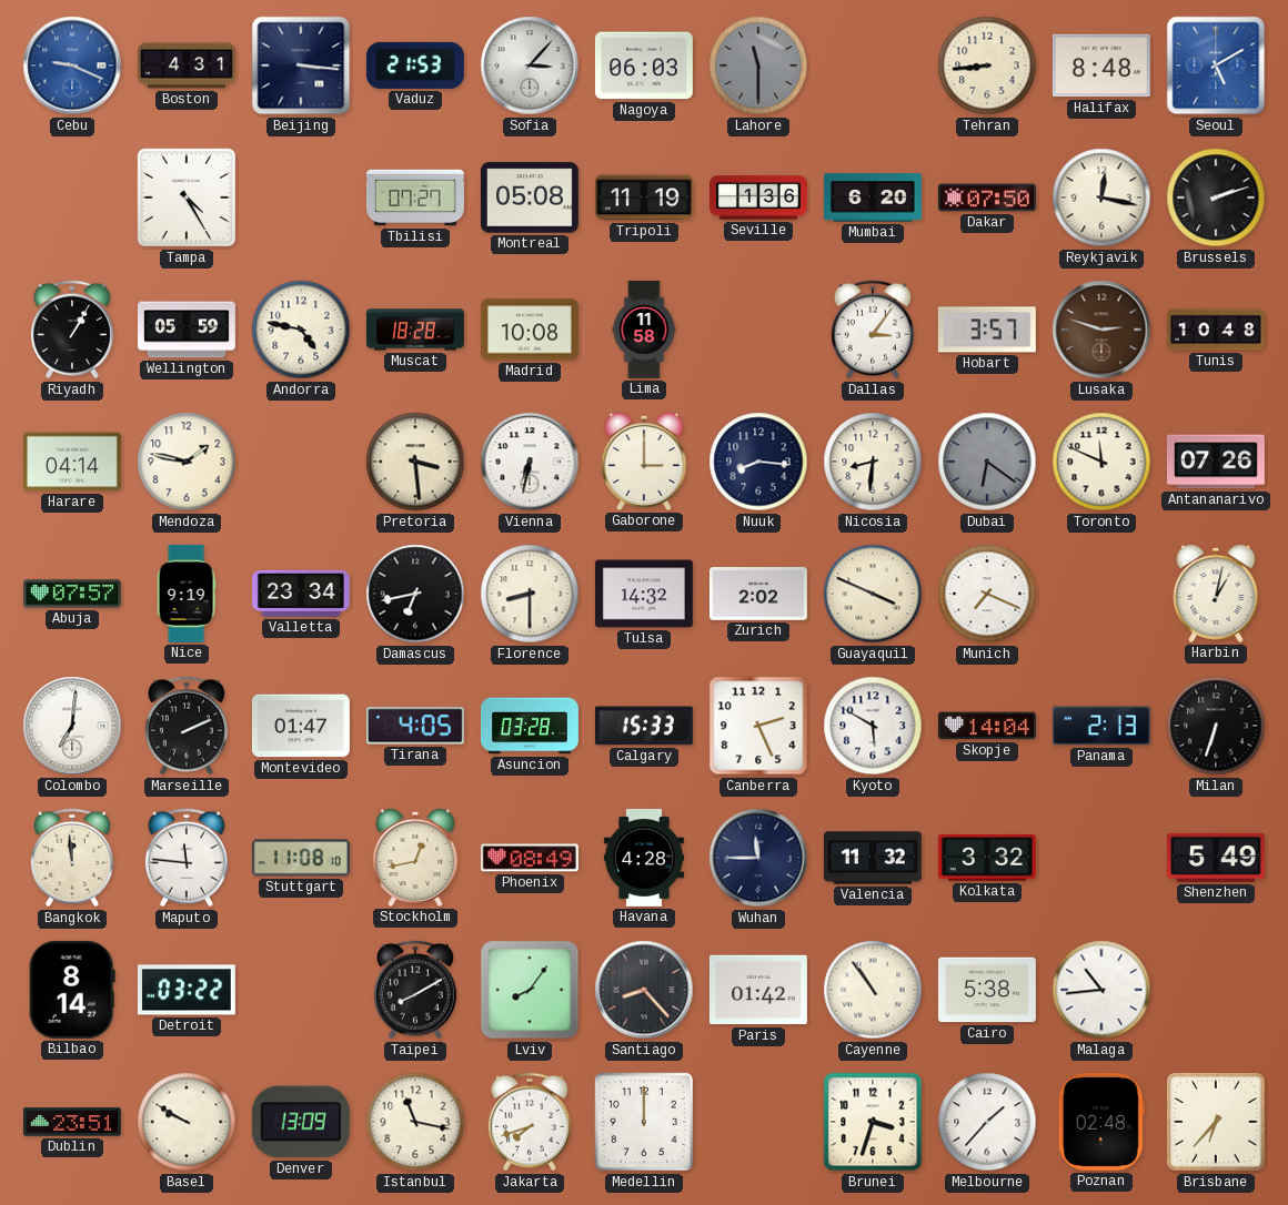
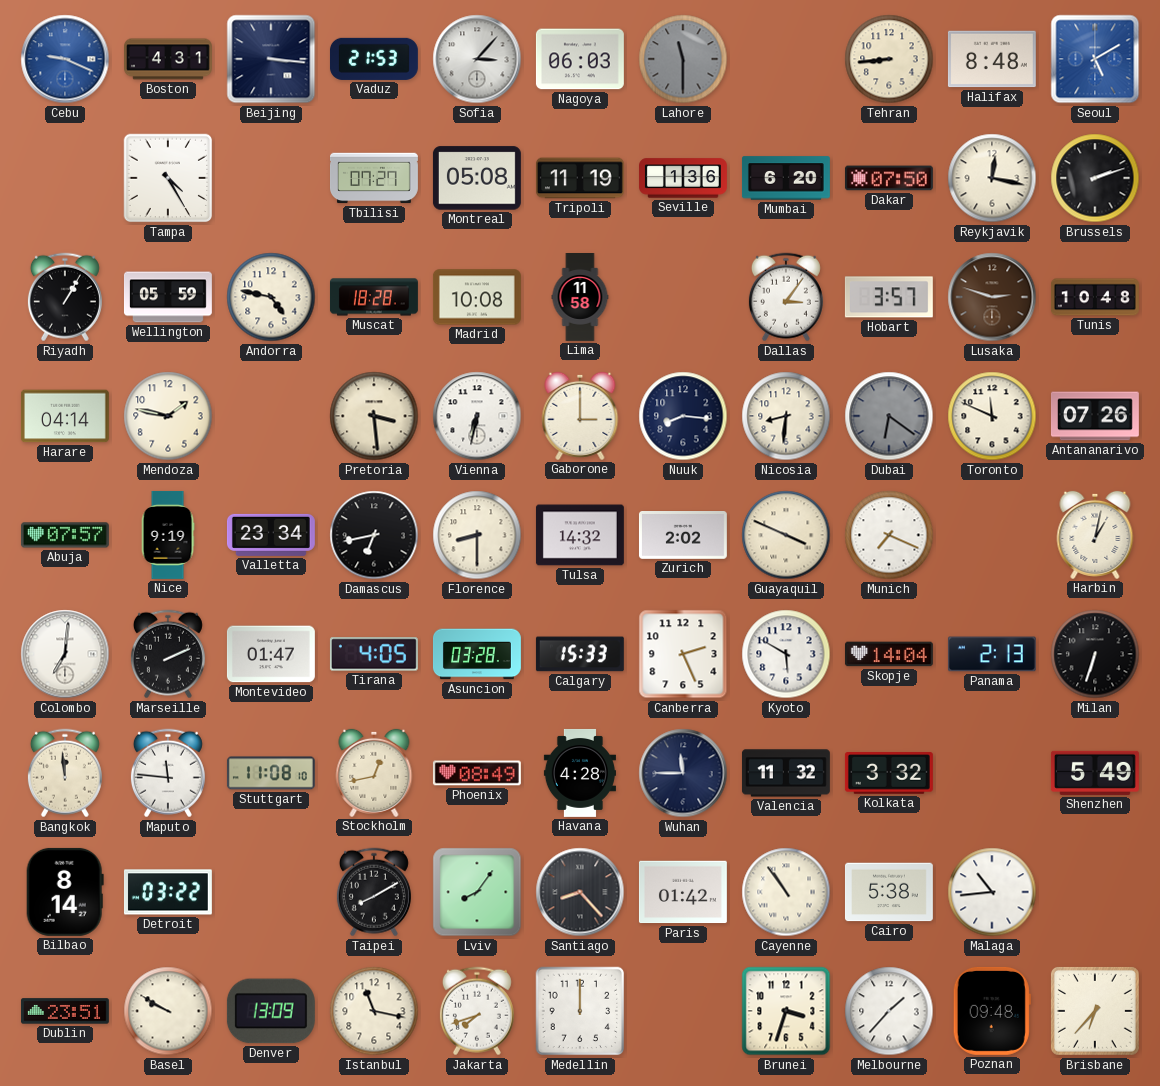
Poznan: 02:48 -> 09:48 (992, 1011)
